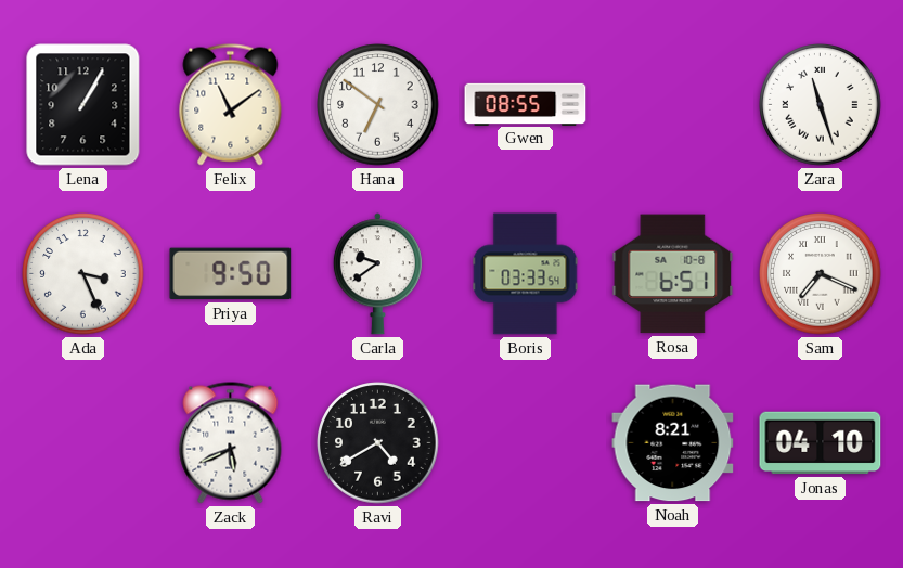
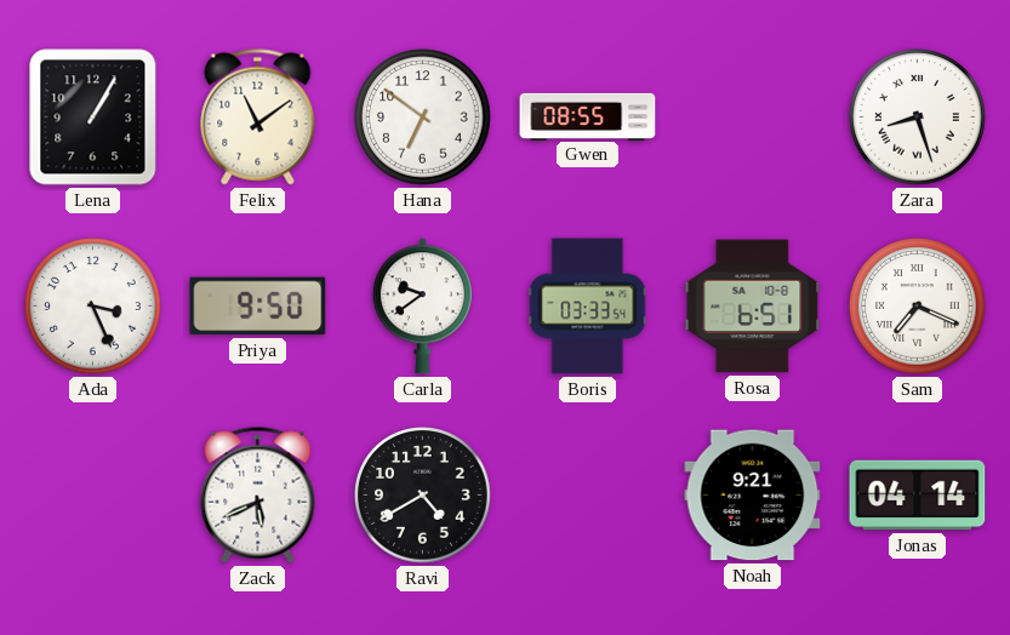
Zara: 11:27 -> 8:27 (918, 118)
Noah: 8:21 -> 9:21 (753, 496)
Jonas: 04:10 -> 04:14 (918, 496)
